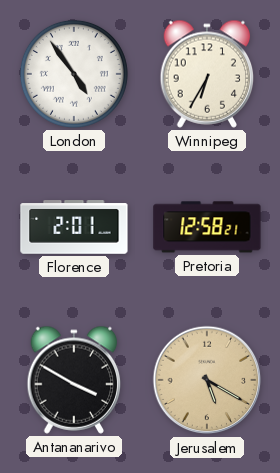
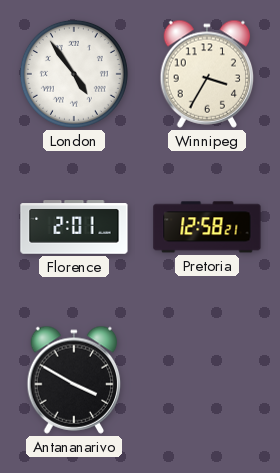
Winnipeg: 6:35 -> 3:35 (207, 74)
Jerusalem: 5:20 -> none (207, 380)
